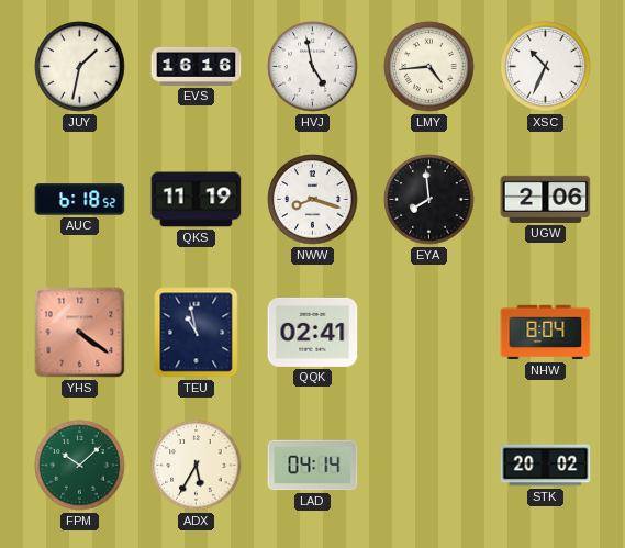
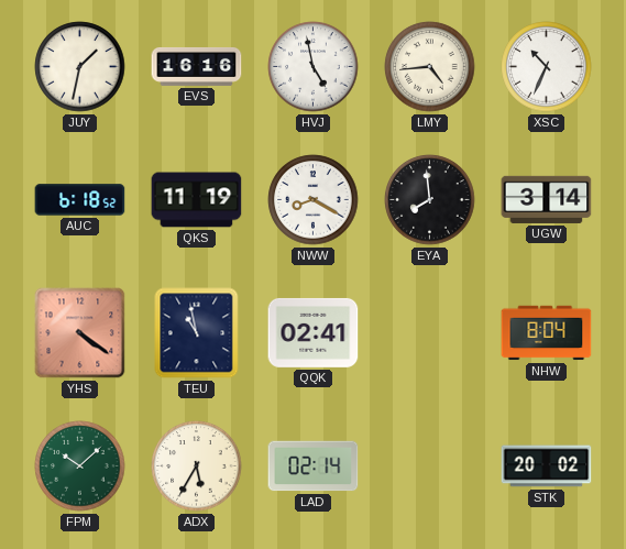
NWW: 8:18 -> 8:20 (314, 200)
UGW: 2:06 -> 3:14 (547, 199)
LAD: 04:14 -> 02:14 (314, 466)
